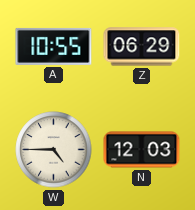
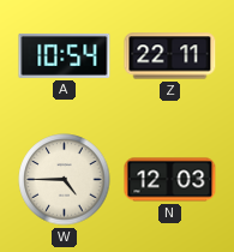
A: 10:55 -> 10:54 (65, 55)
Z: 06:29 -> 22:11 (170, 56)
